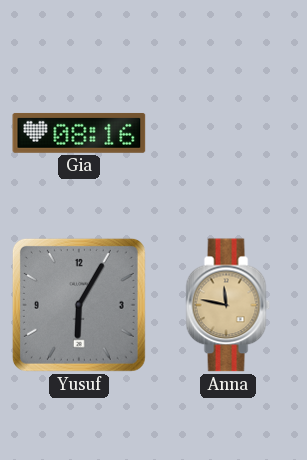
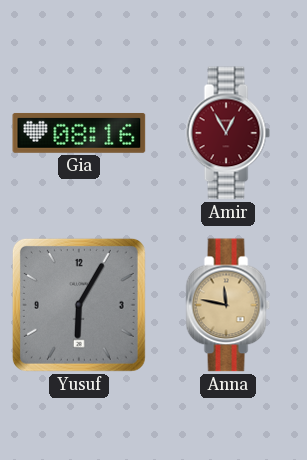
Amir: none -> 12:55 (228, 133)
